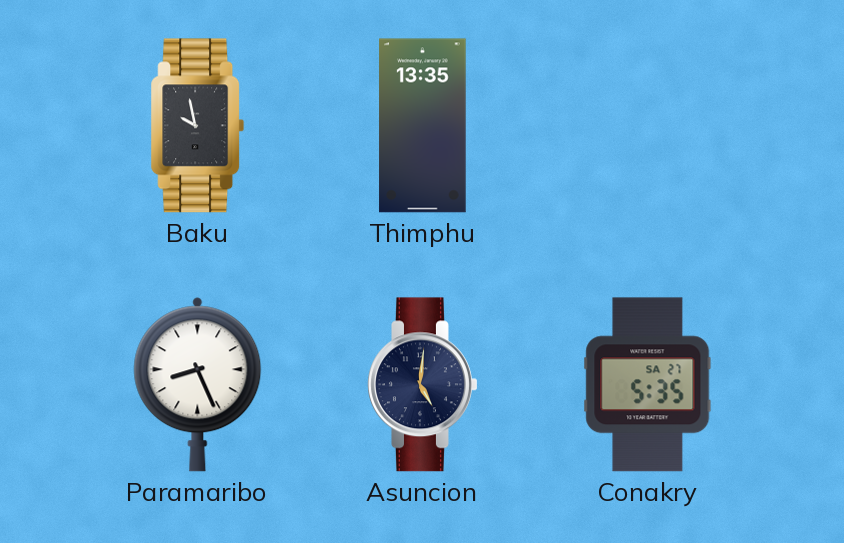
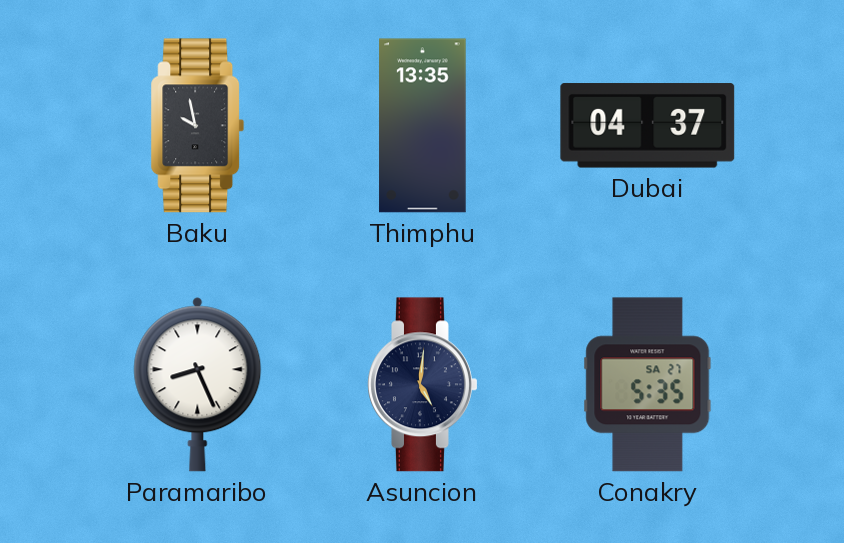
Dubai: none -> 04:37 (648, 126)
